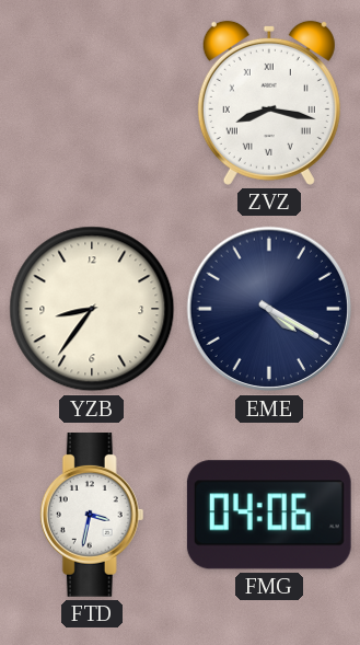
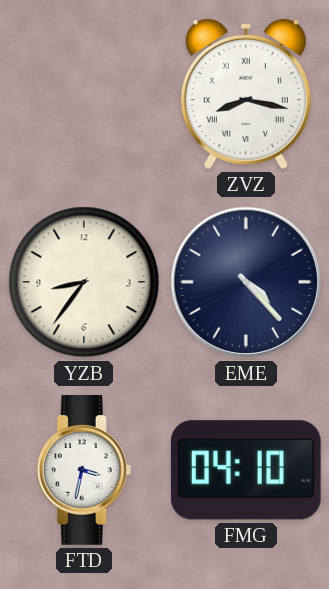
EME: 4:20 -> 4:23 (246, 282)
FMG: 04:06 -> 04:10 (246, 470)
